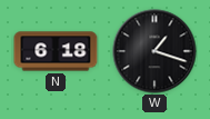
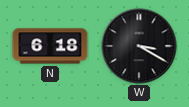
W: 1:18 -> 3:20 (139, 46)
